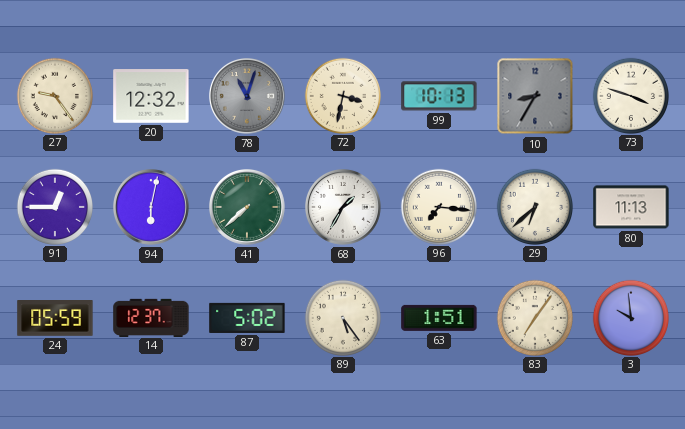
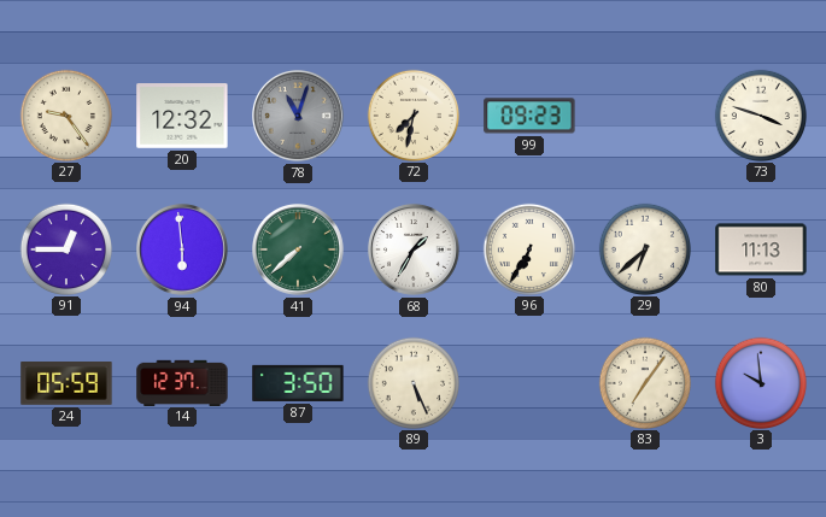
72: 3:32 -> 7:32 (412, 114)
99: 10:13 -> 09:23 (529, 116)
10: 8:35 -> none (535, 96)
94: 6:02 -> 5:59 (183, 251)
96: 7:16 -> 6:35 (528, 248)
87: 5:02 -> 3:50 (298, 383)
89: 5:24 -> 5:26 (412, 382)
63: 1:51 -> none (439, 318)
